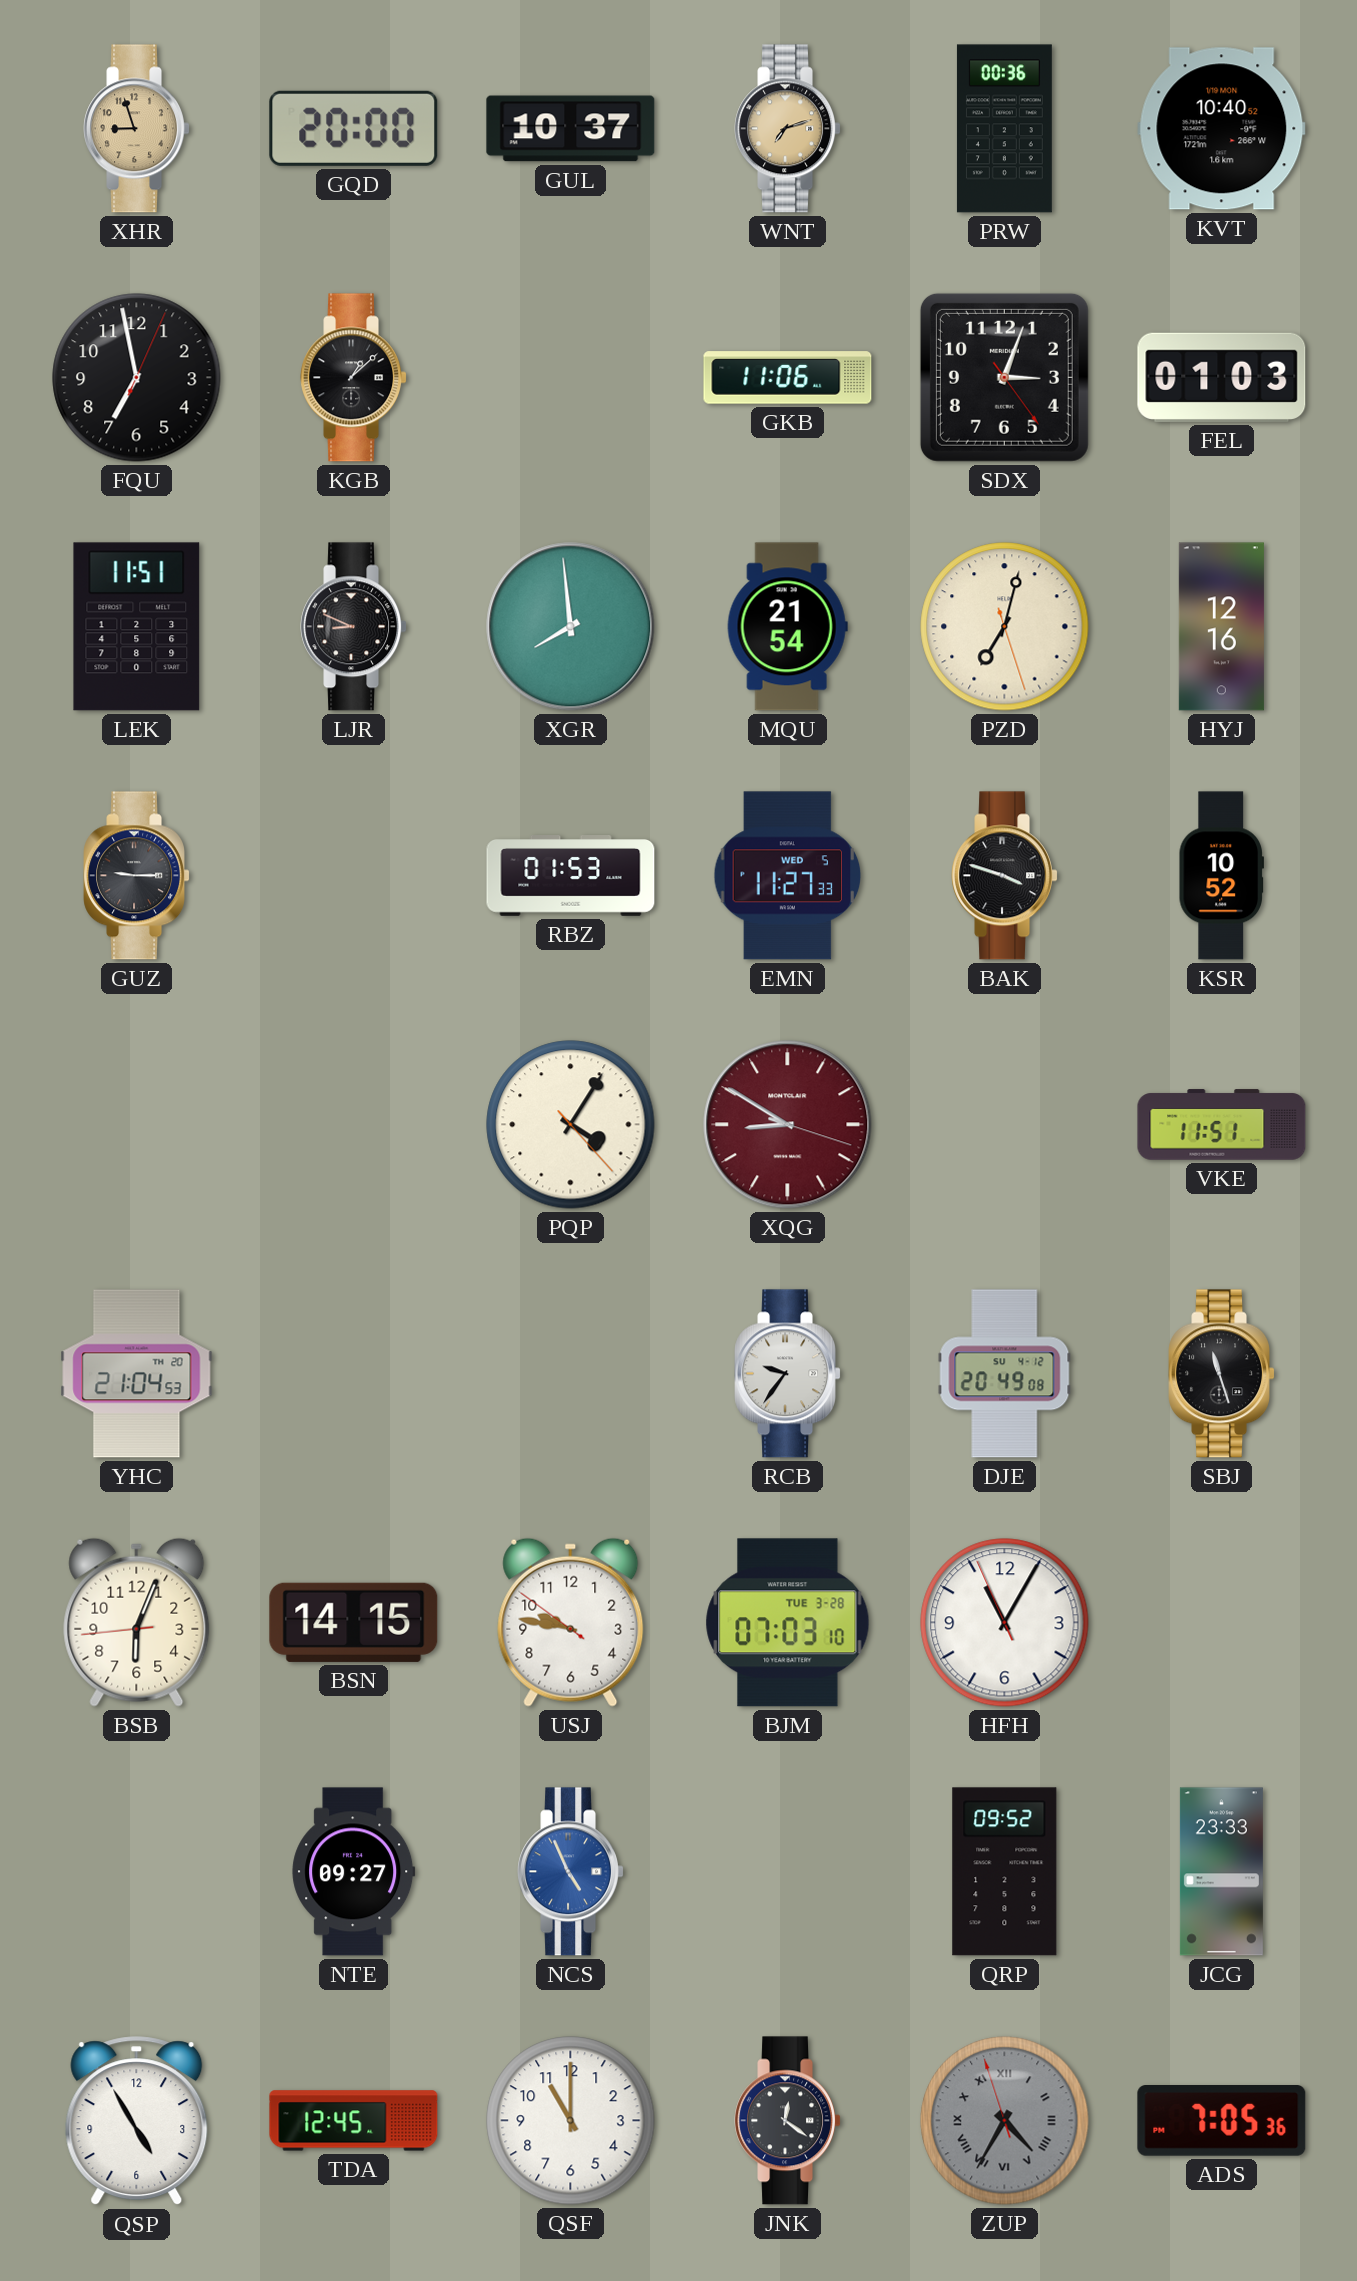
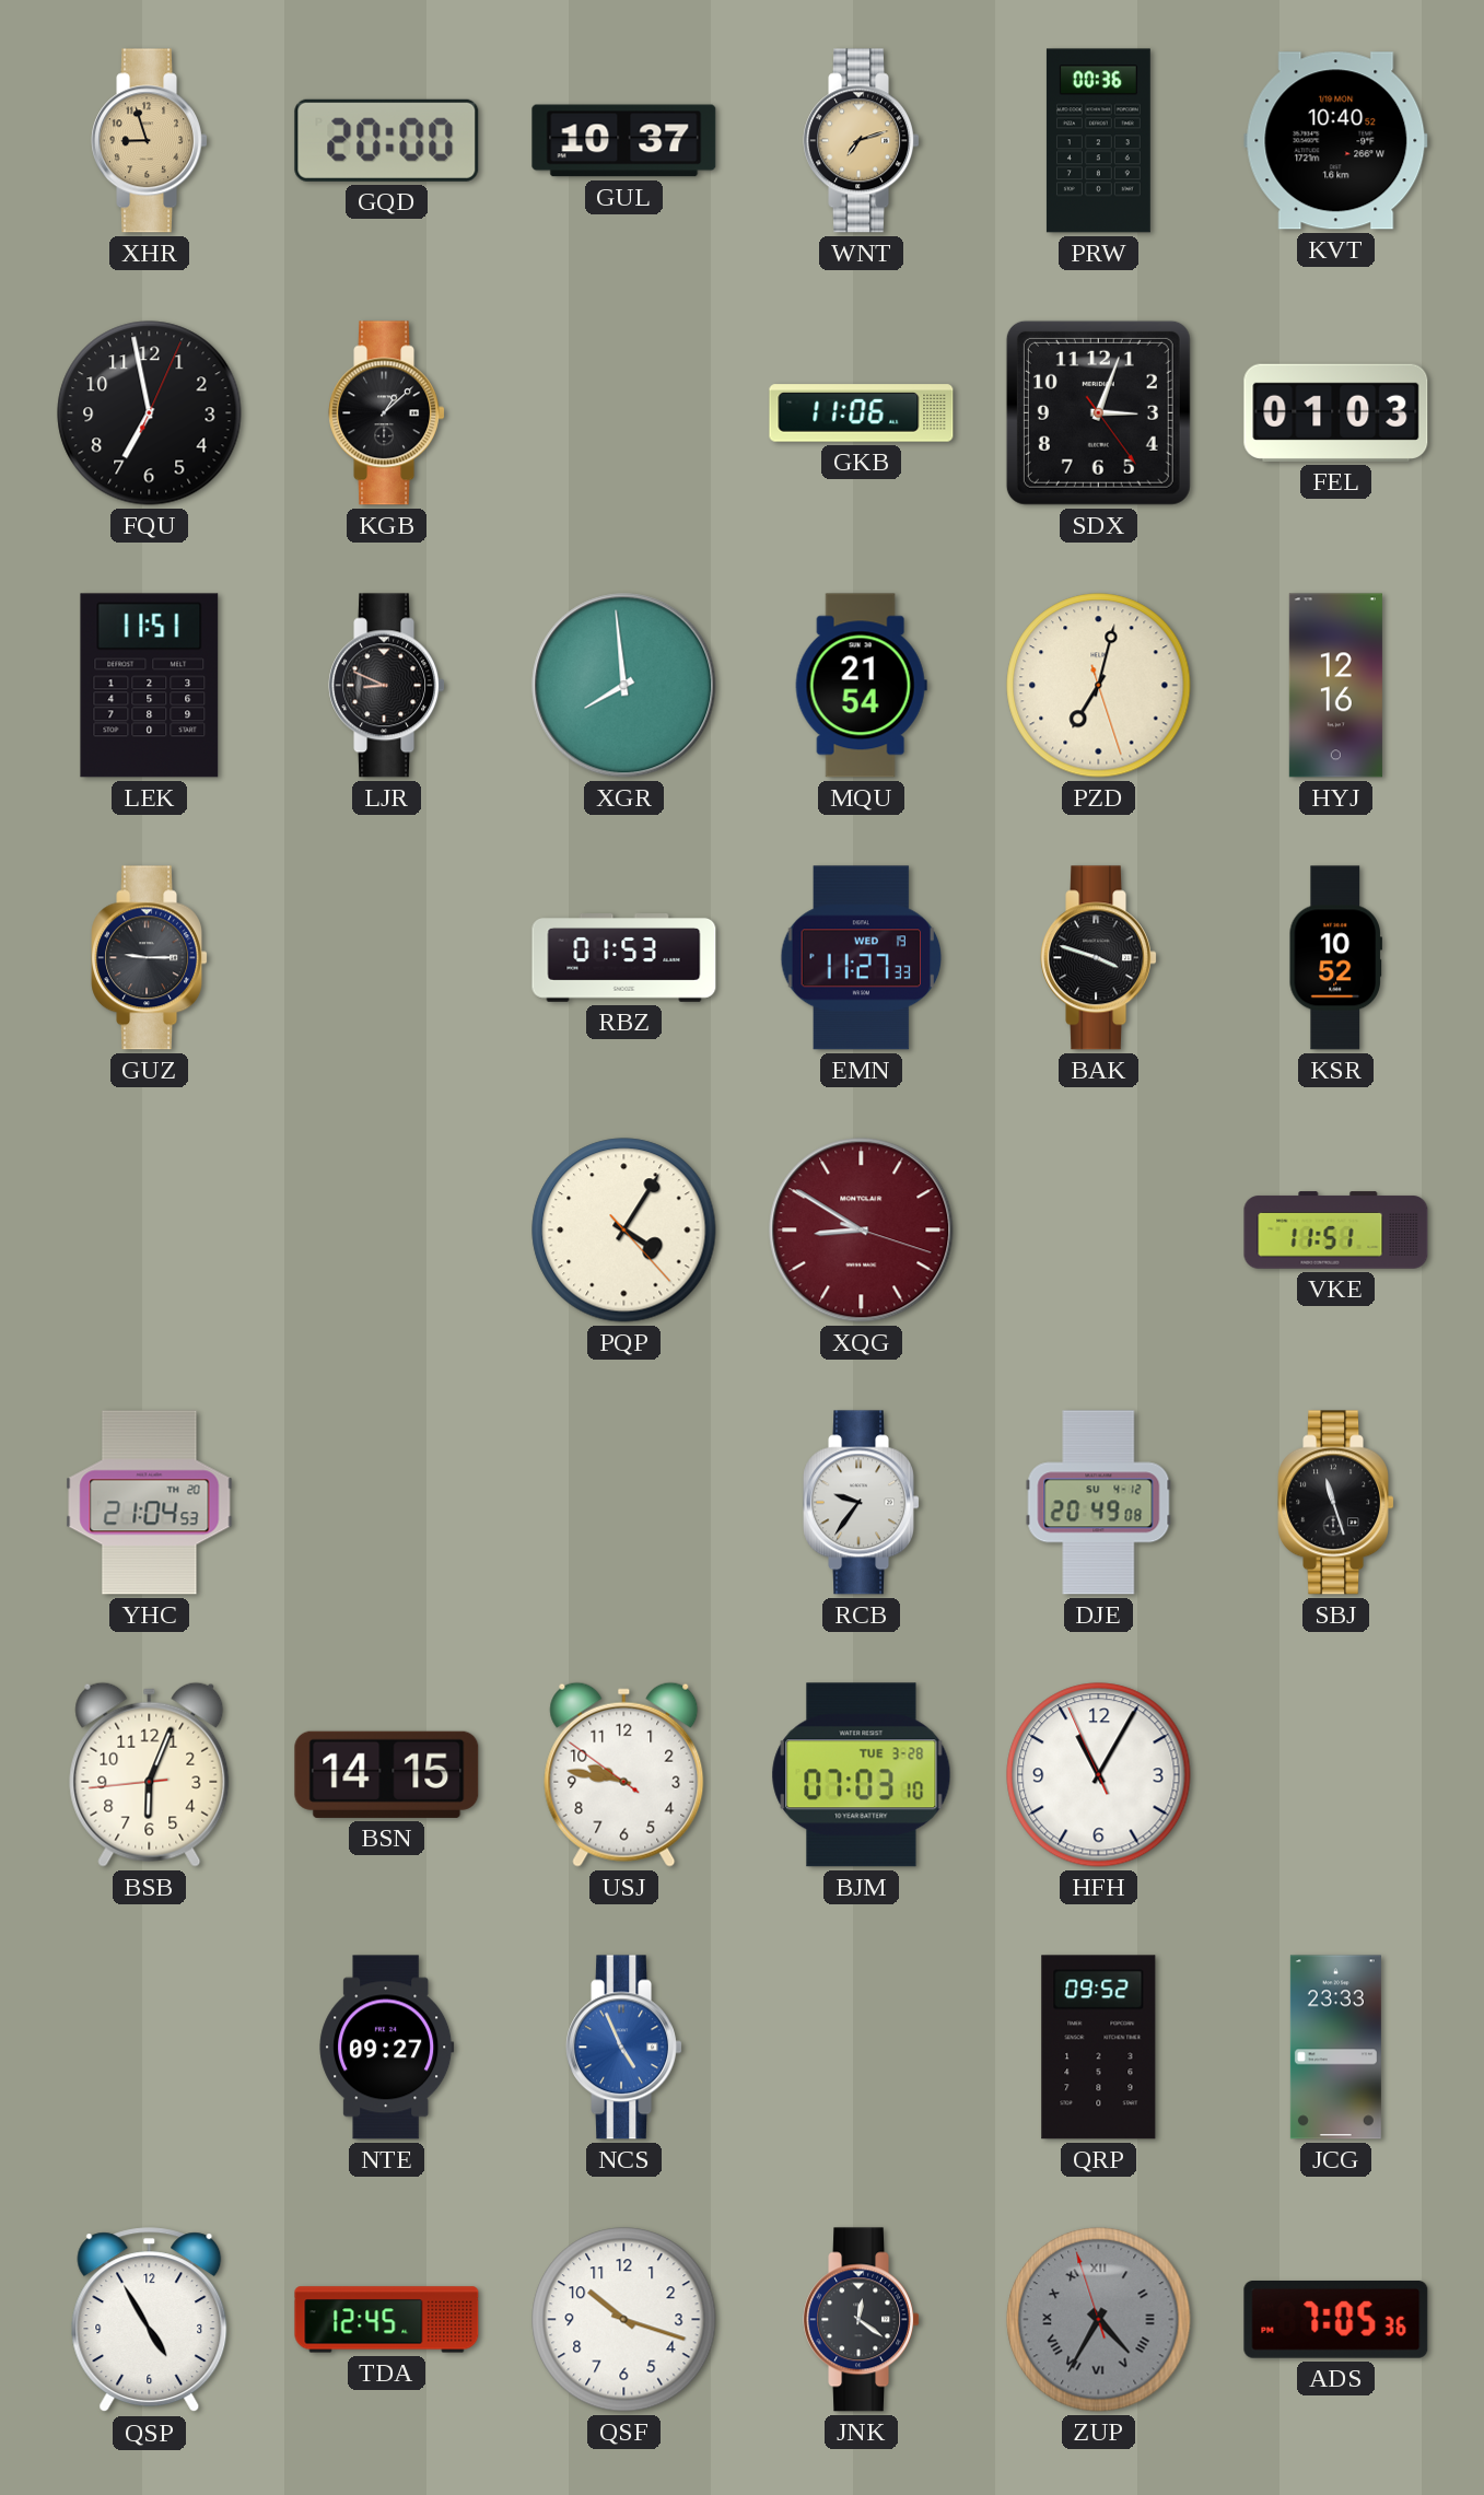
EMN date: WED 5 -> WED 19 (862, 958)
QSF: 11:00 -> 10:18 (624, 2320)
